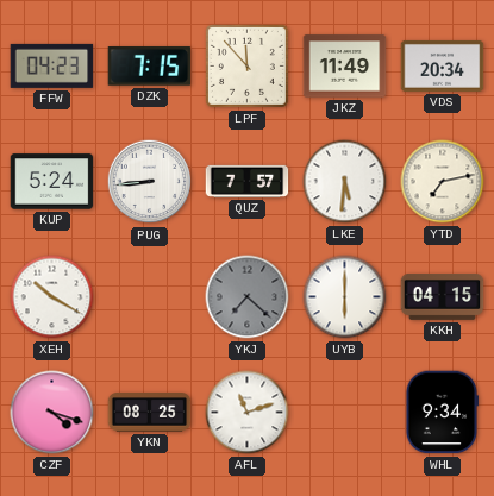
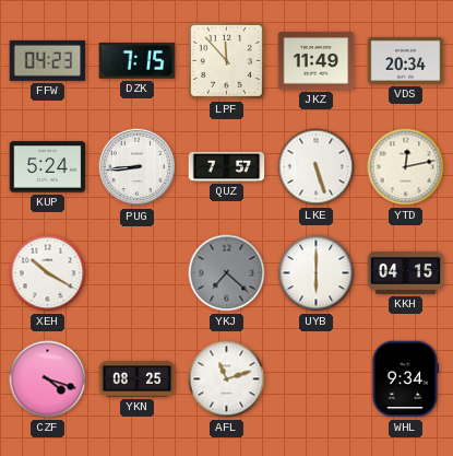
LKE: 5:31 -> 5:27 (317, 167)
YTD: 7:13 -> 12:13 (406, 167)
